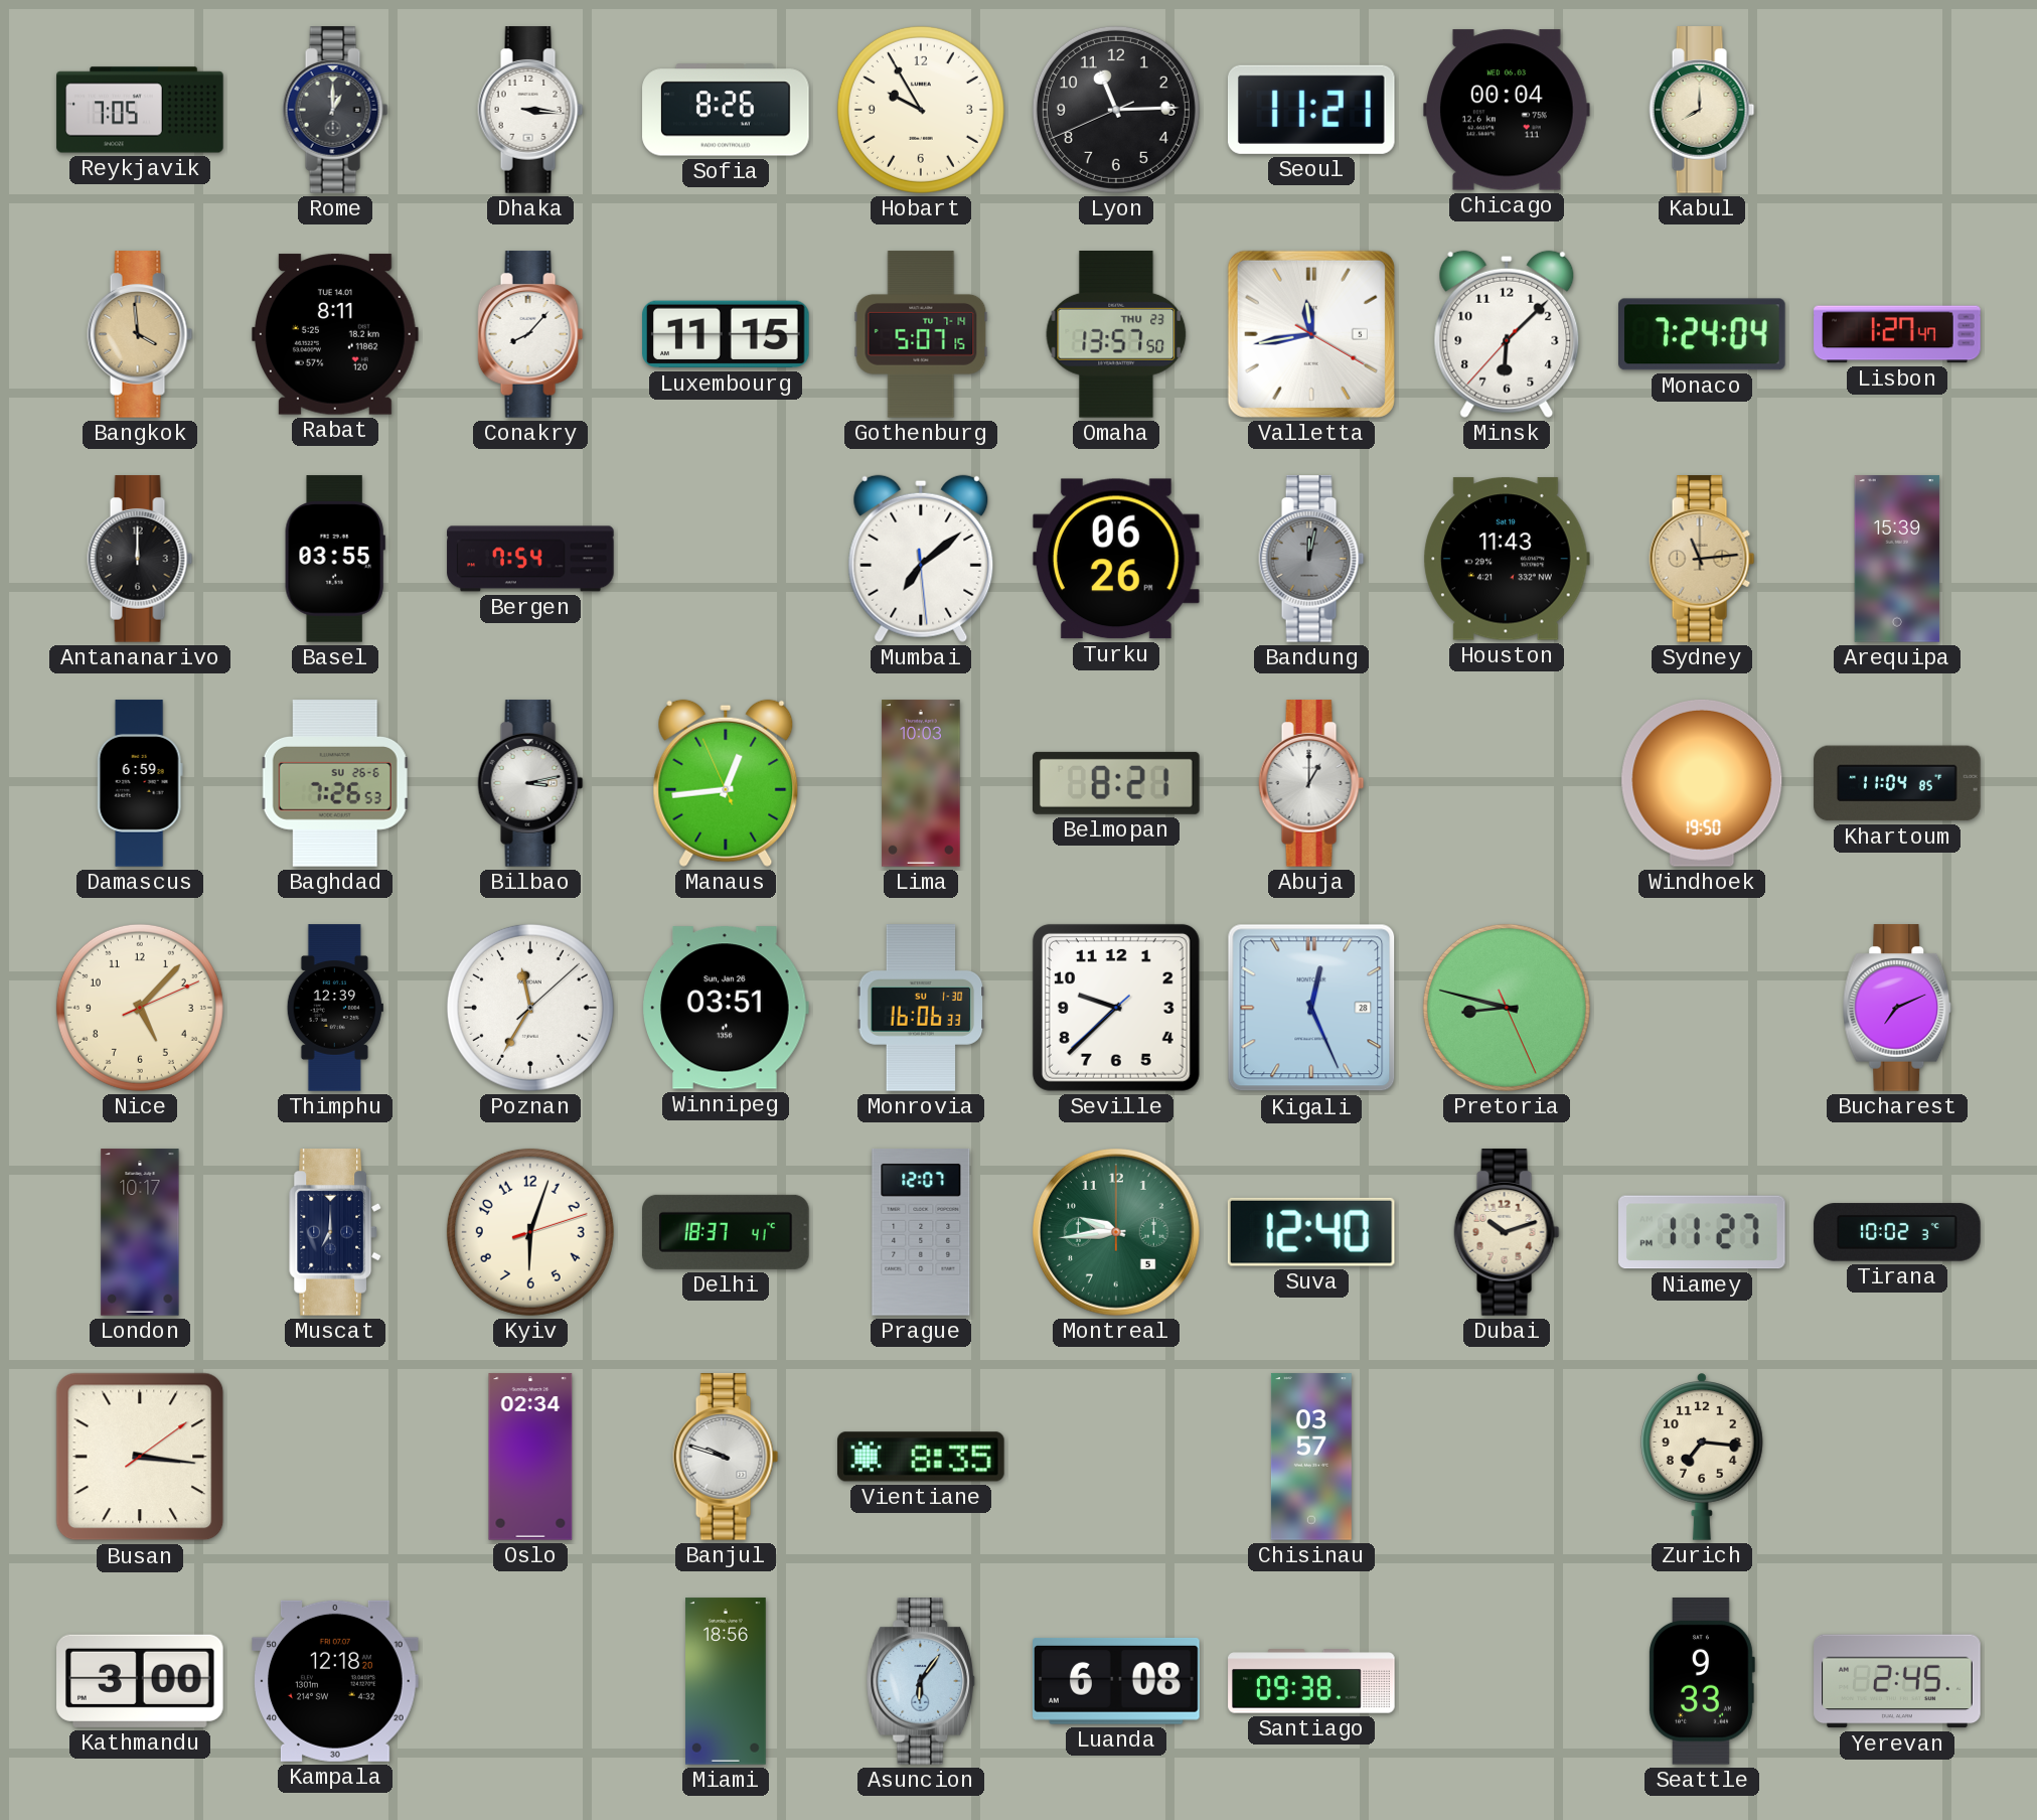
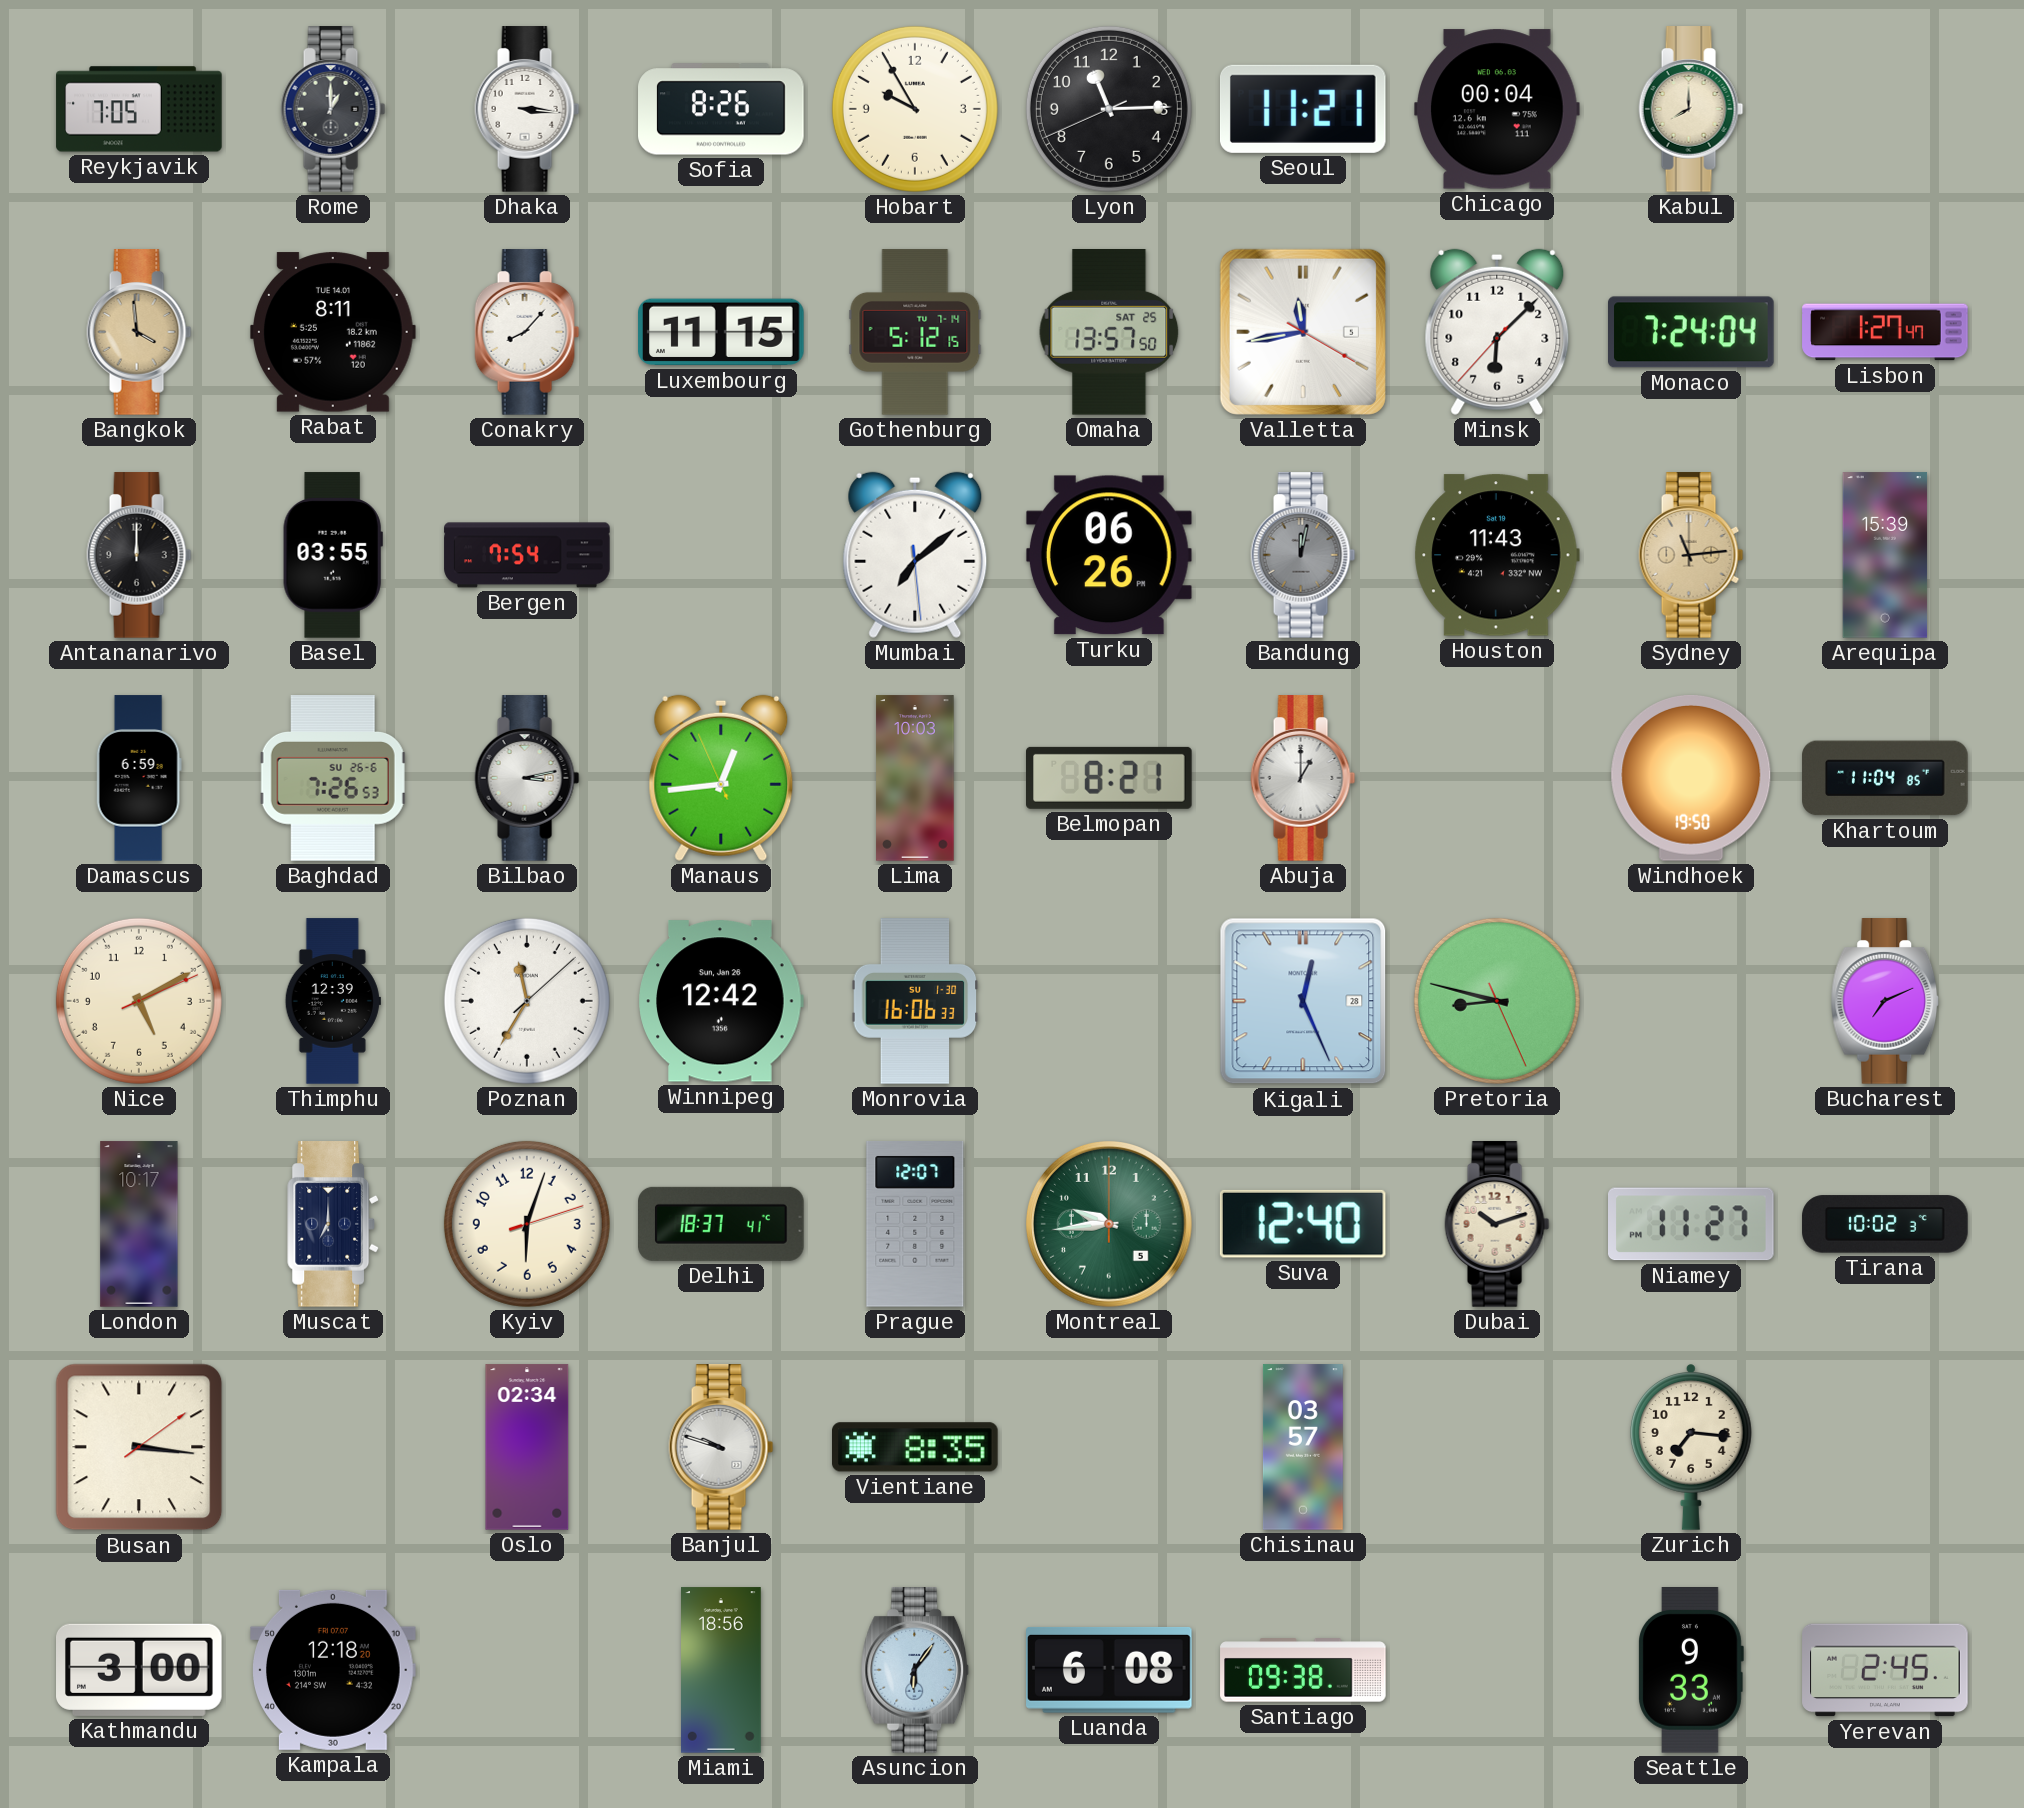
Gothenburg: 5:07 -> 5:12 (915, 332)
Omaha date: THU 23 -> SAT 25 (1109, 333)
Nice: 5:07 -> 5:10 (139, 1001)
Winnipeg: 03:51 -> 12:42 (721, 1001)
Seville: 9:37 -> none (1116, 1008)
